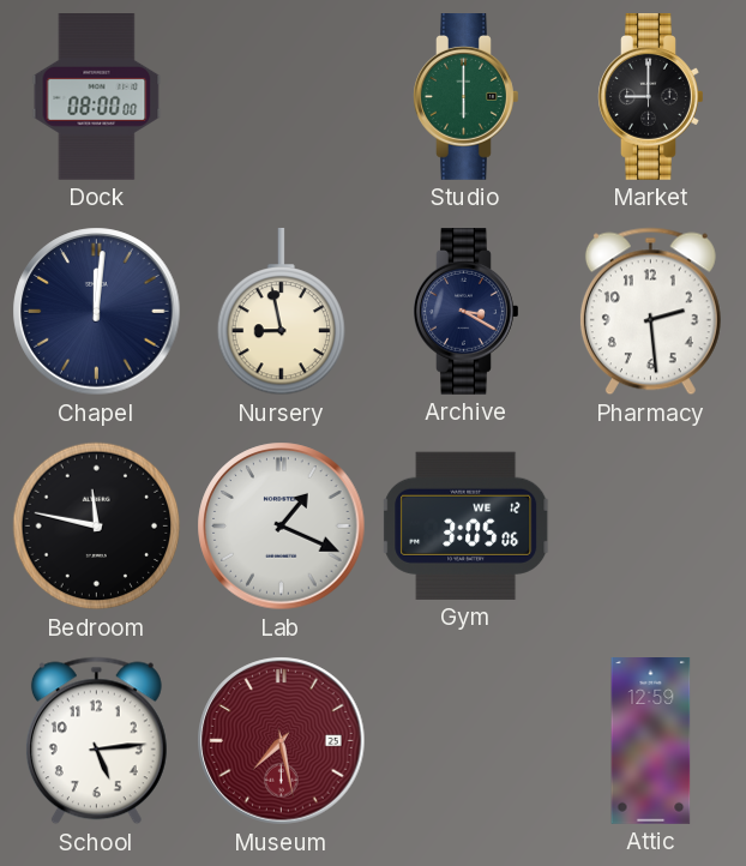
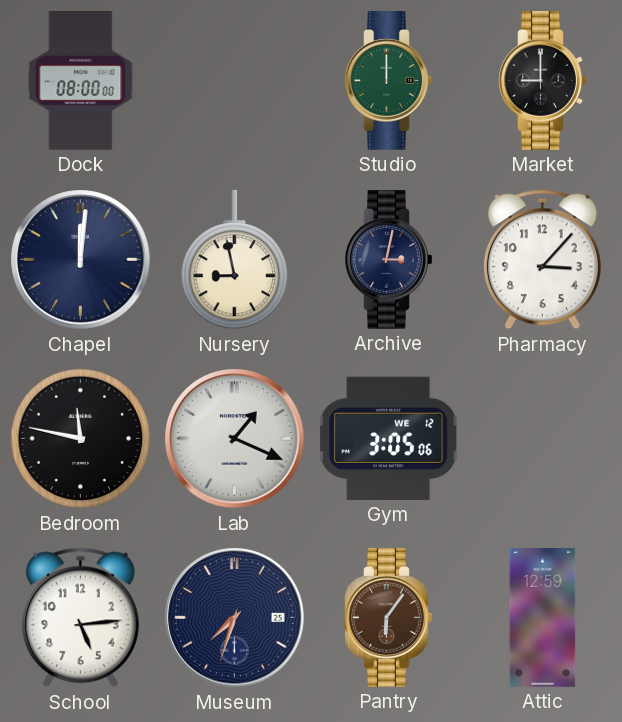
Studio: 6:00 -> 12:00 (389, 81)
Archive: 3:20 -> 3:02 (389, 260)
Pharmacy: 2:29 -> 3:07 (542, 260)
Museum: 7:28 -> 7:33 (235, 618)
Museum dial: burgundy -> navy (235, 618)
Pantry: none -> 6:06 (389, 618)
